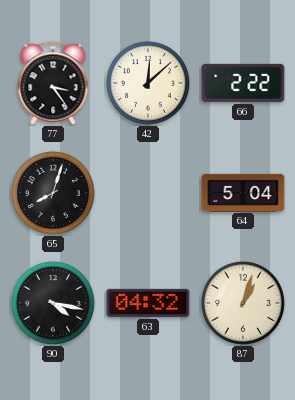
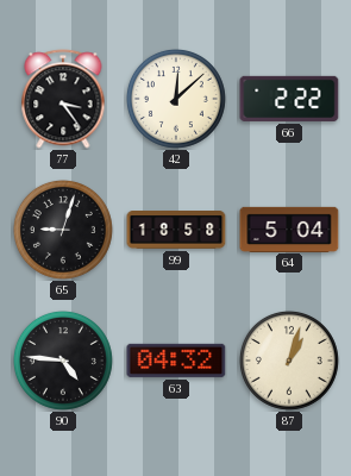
65: 8:03 -> 9:03 (63, 230)
99: none -> 18:58 (176, 230)
90: 4:17 -> 4:46 (63, 361)
